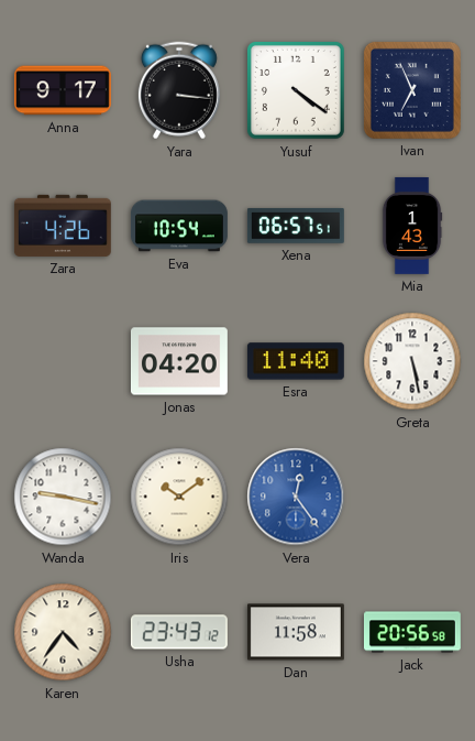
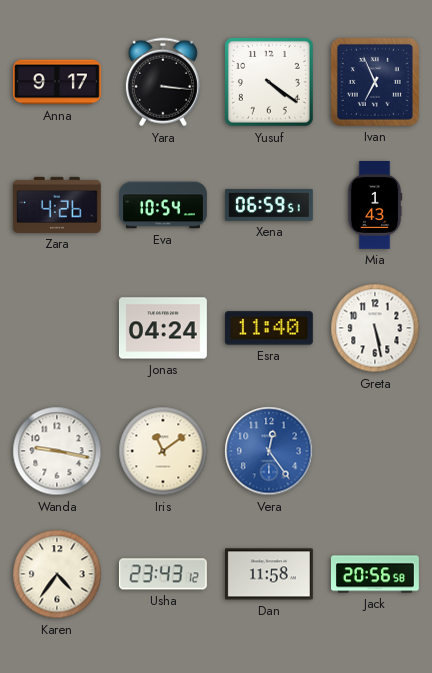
Xena: 06:57 -> 06:59 (269, 205)
Jonas: 04:20 -> 04:24 (163, 328)
Iris: 10:09 -> 11:09 (163, 451)
